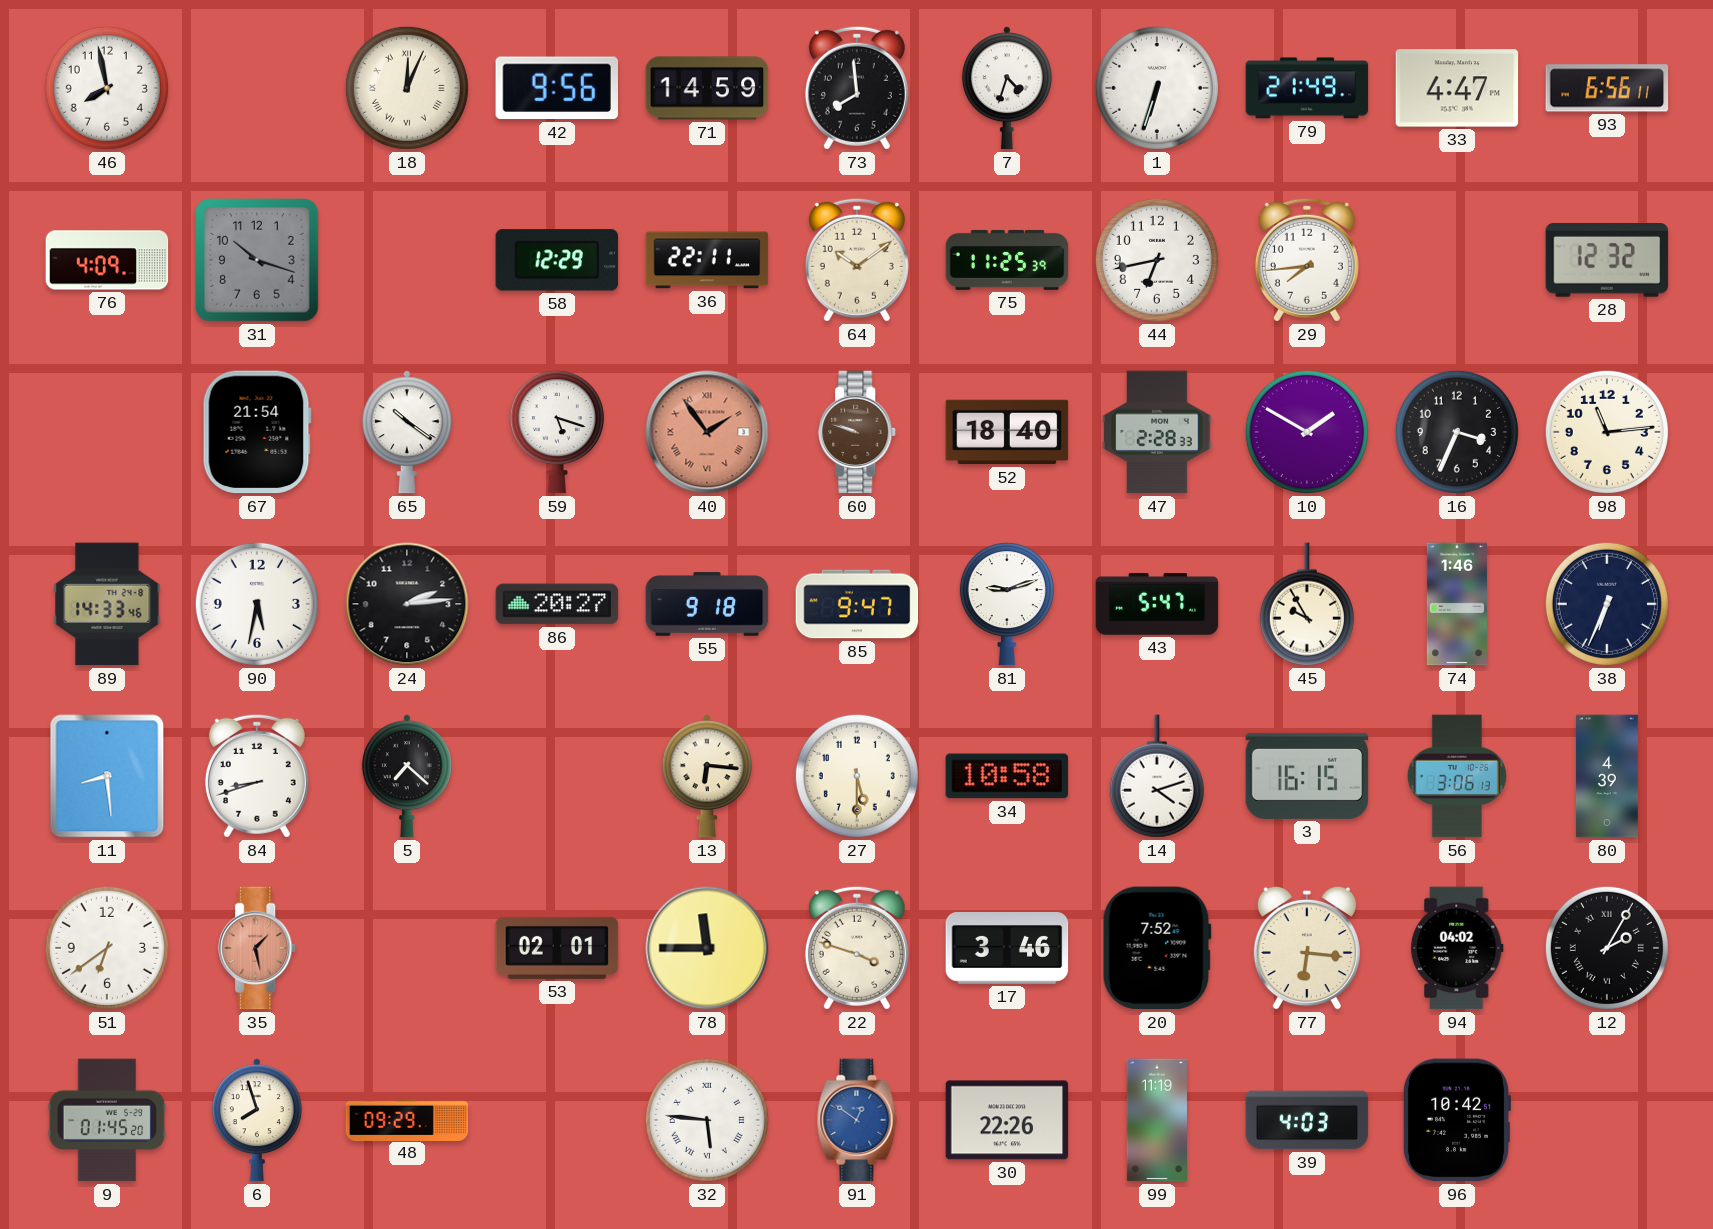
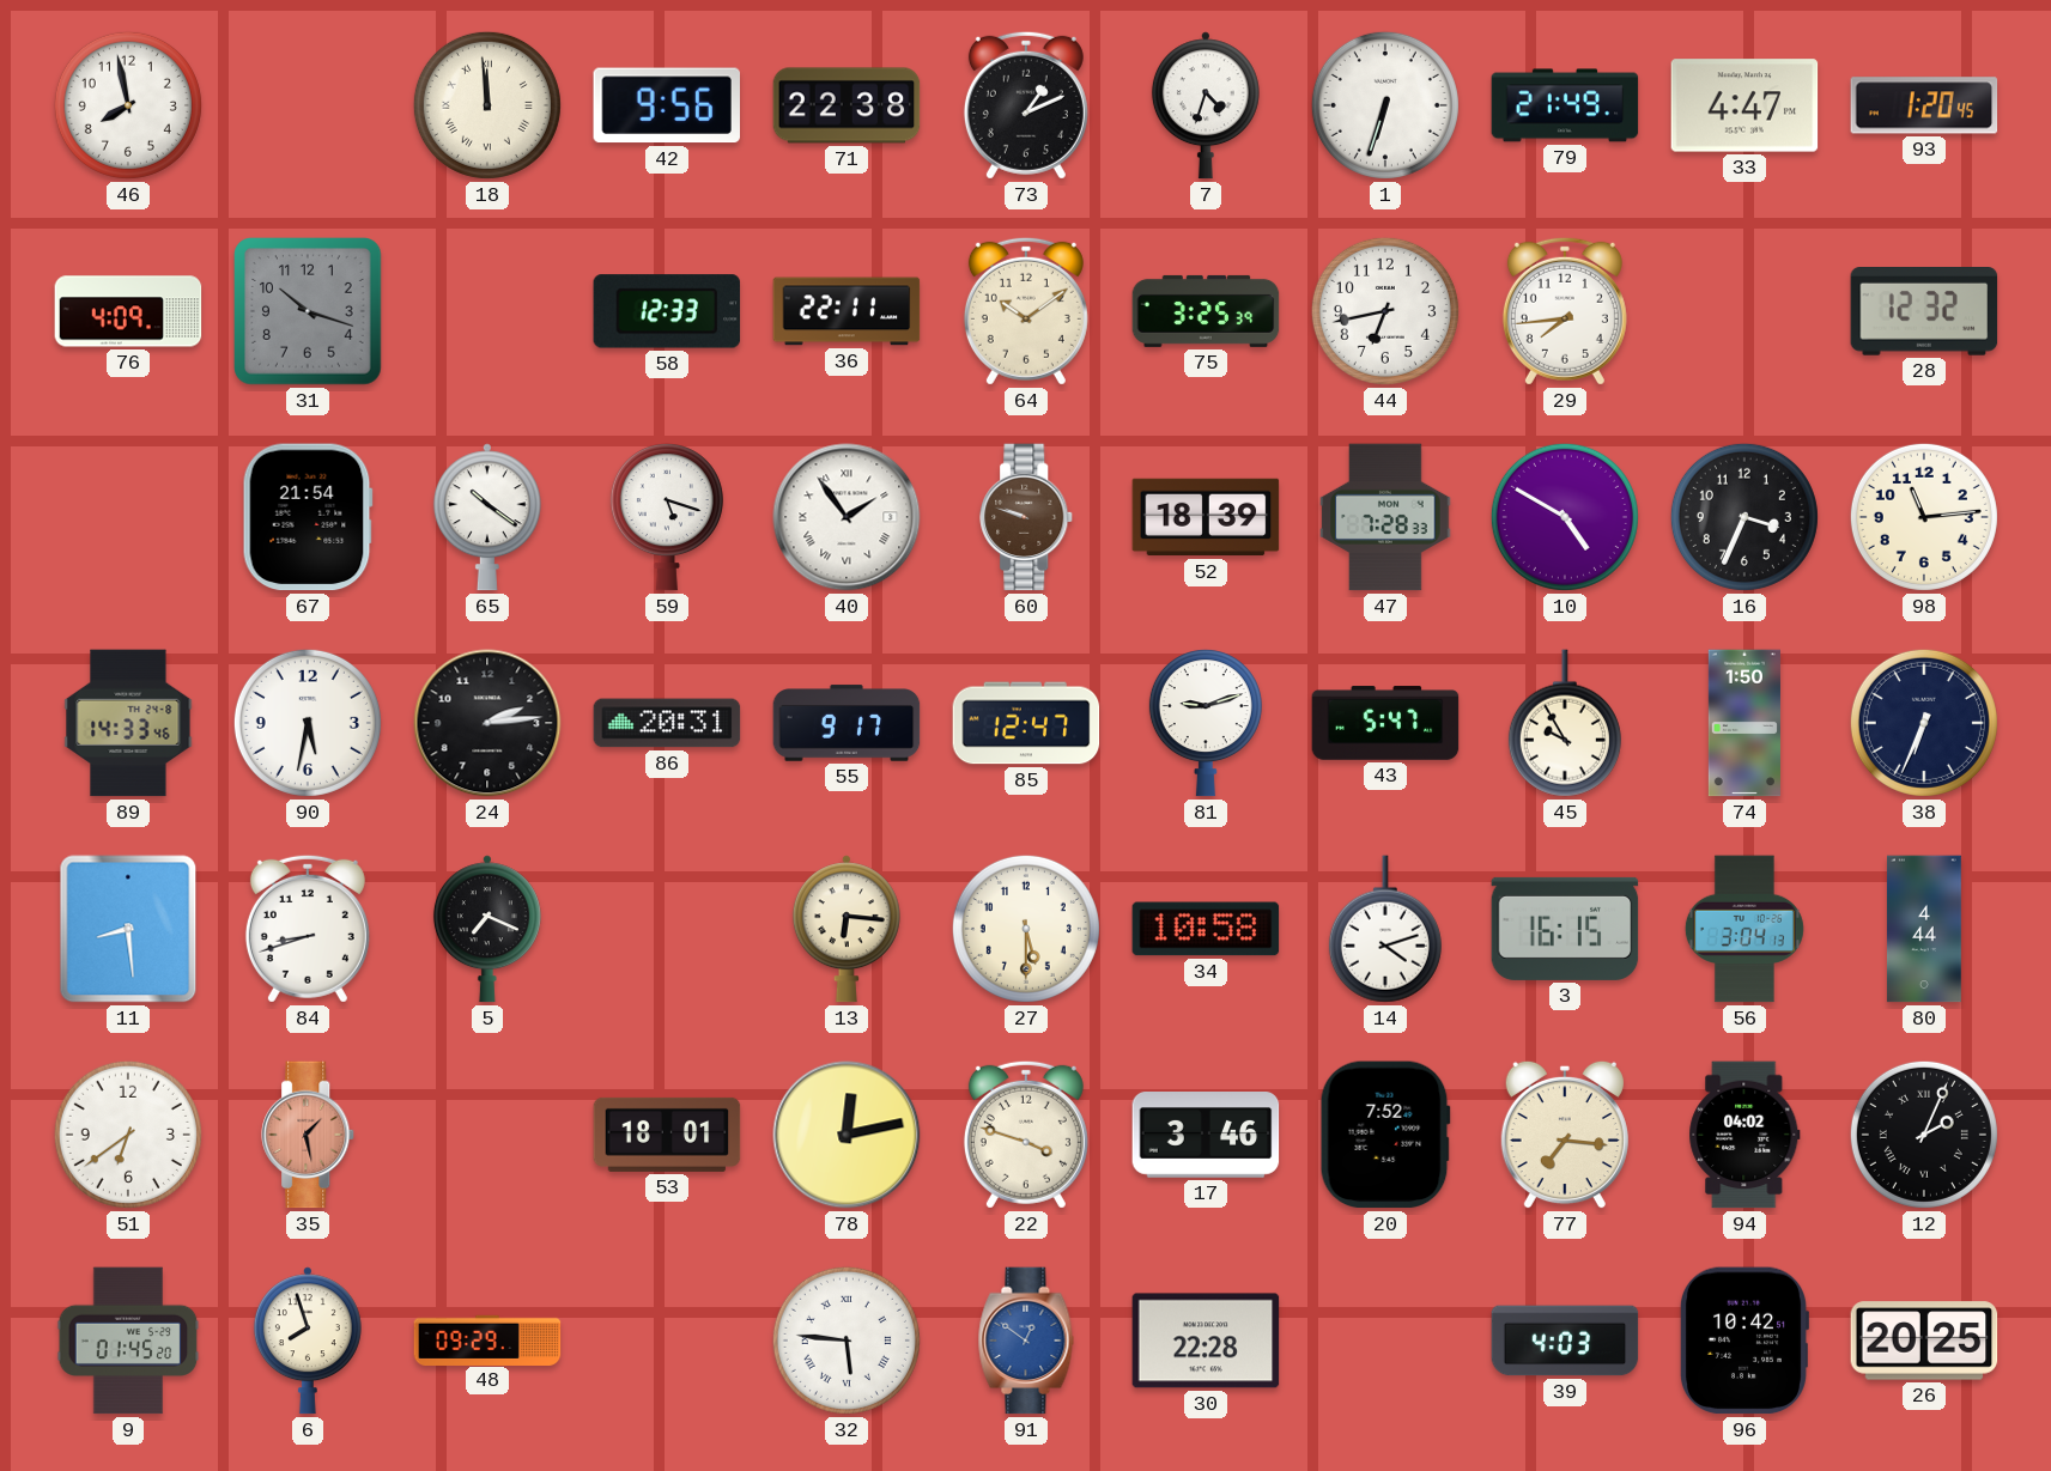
18: 12:04 -> 11:59 (487, 105)
71: 14:59 -> 22:38 (847, 105)
73: 7:59 -> 1:11 (1026, 105)
93: 6:56 -> 1:20 (1924, 105)
58: 12:29 -> 12:33 (667, 311)
75: 11:25 -> 3:25 (1206, 311)
40 dial: salmon -> white (847, 517)
52: 18:40 -> 18:39 (1206, 517)
47: 2:28 -> 7:28 (1385, 517)
10: 1:50 -> 4:50 (1565, 517)
86: 20:27 -> 20:31 (667, 723)
55: 9:18 -> 9:17 (847, 723)
85: 9:47 -> 12:47 (1026, 723)
74: 1:46 -> 1:50 (1744, 723)
5: 7:22 -> 7:19 (487, 929)
56: 3:06 -> 3:04 (1744, 929)
80: 4:39 -> 4:44 (1924, 929)
53: 02:01 -> 18:01 (667, 1135)
78: 11:45 -> 12:13 (847, 1135)
77: 6:16 -> 7:16 (1565, 1135)
12: 2:05 -> 2:04 (1924, 1135)
30: 22:26 -> 22:28 (1206, 1341)
99: 11:19 -> none (1157, 1120)
26: none -> 20:25 (1924, 1341)
